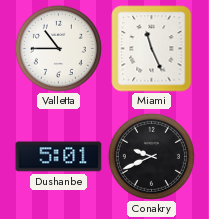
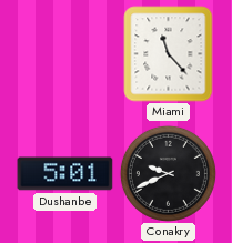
Valletta: 10:45 -> none (58, 48)
Miami: 11:26 -> 11:23 (169, 54)
